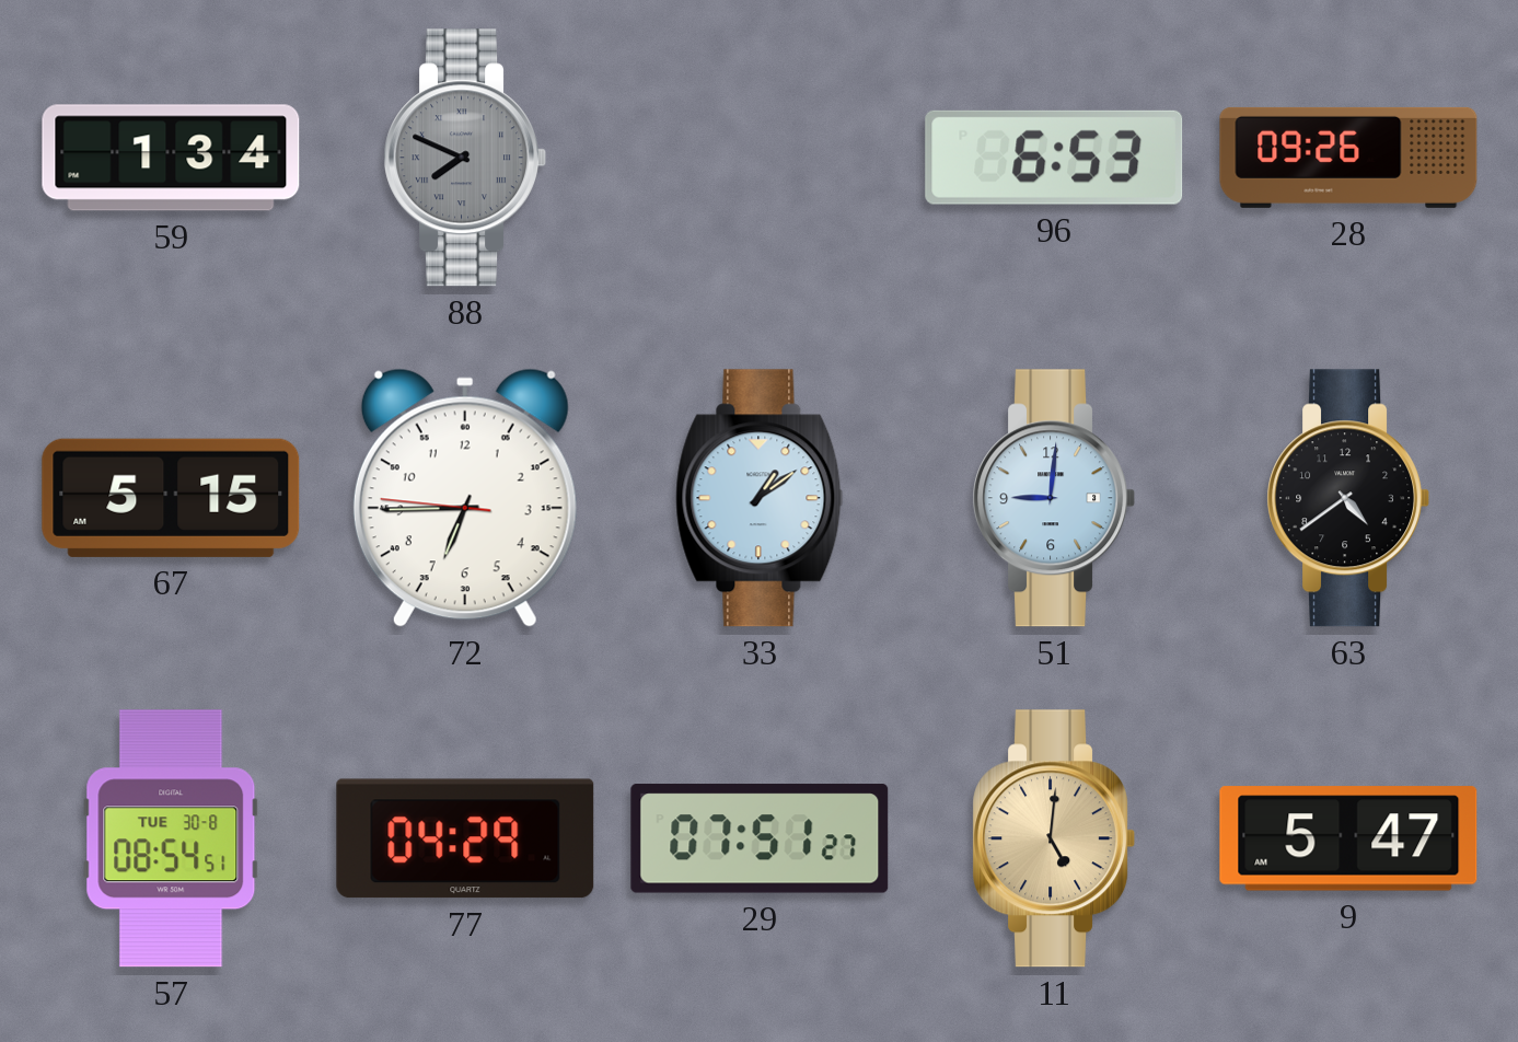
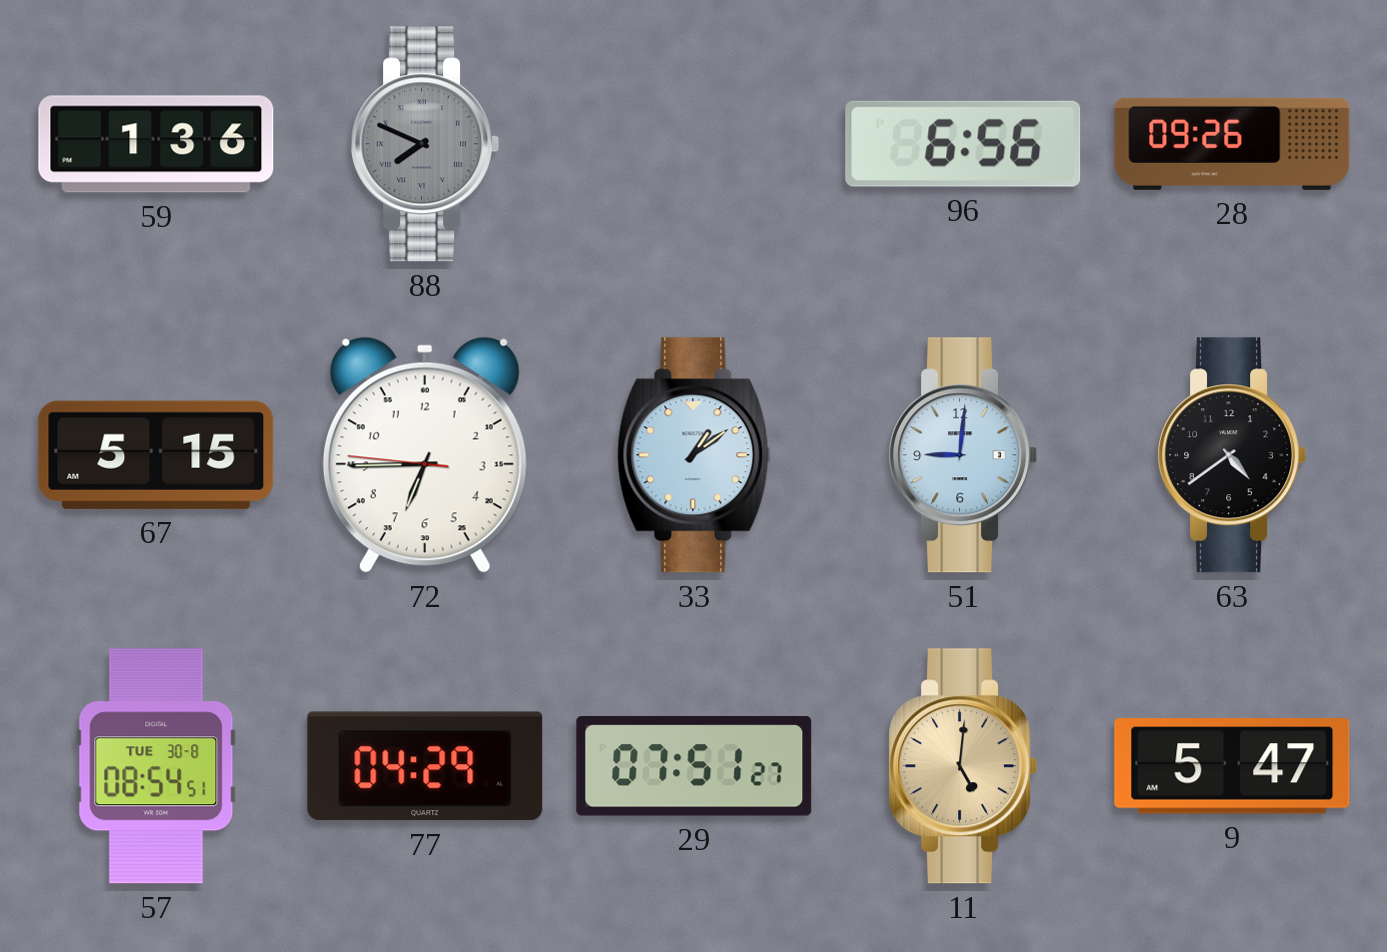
59: 1:34 -> 1:36 (156, 144)
96: 6:53 -> 6:56 (963, 144)
